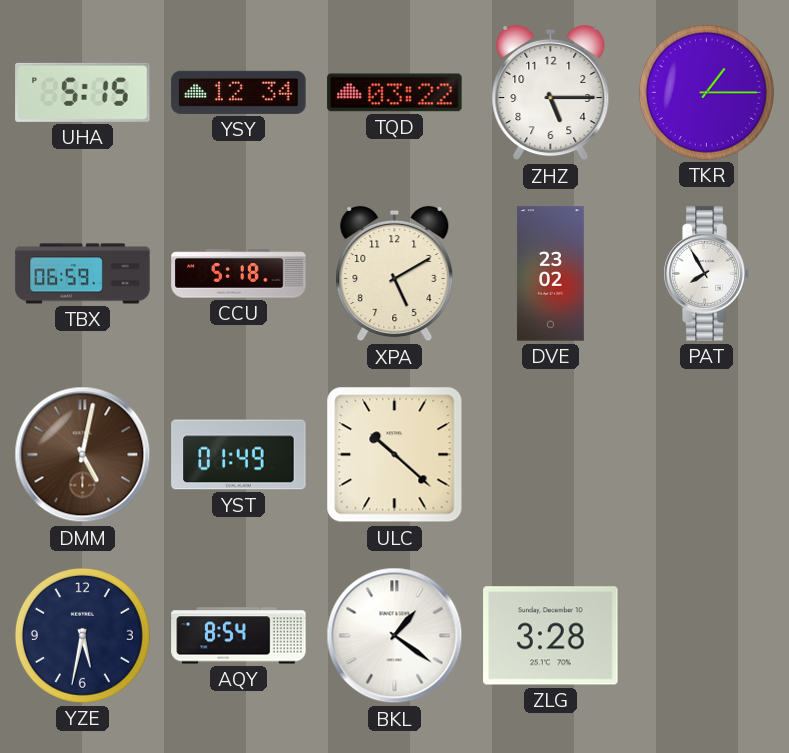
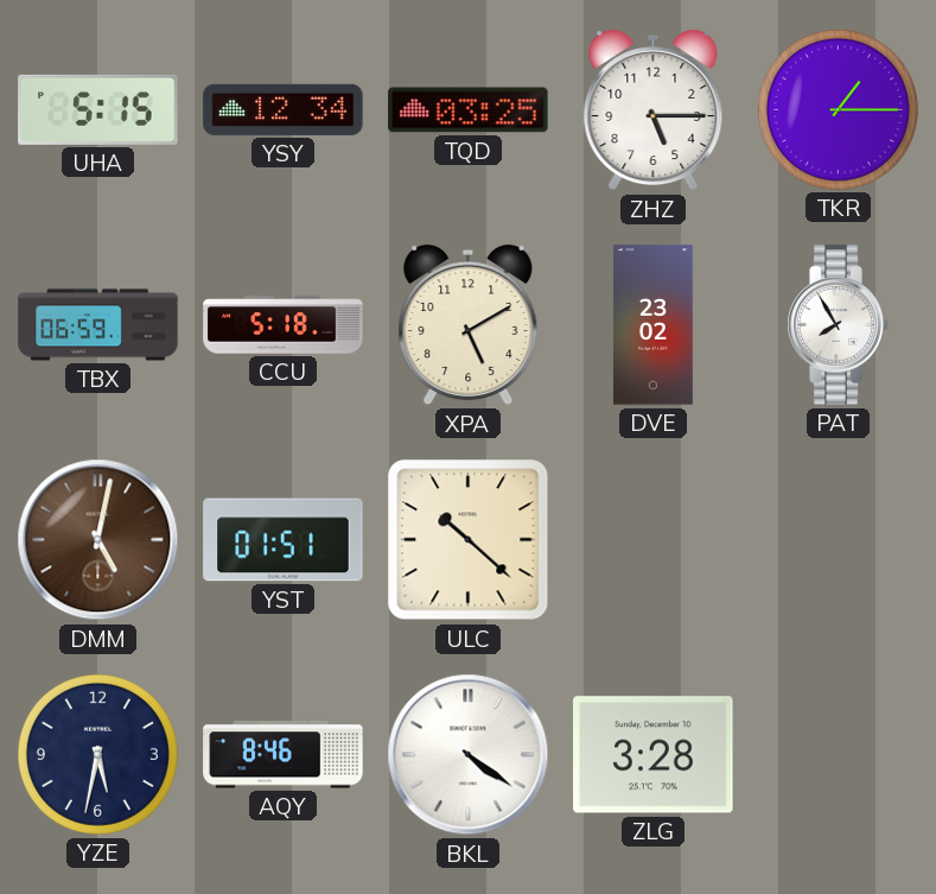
TQD: 03:22 -> 03:25 (469, 110)
YST: 01:49 -> 01:51 (284, 540)
AQY: 8:54 -> 8:46 (284, 755)
BKL: 1:21 -> 4:21 (469, 755)
